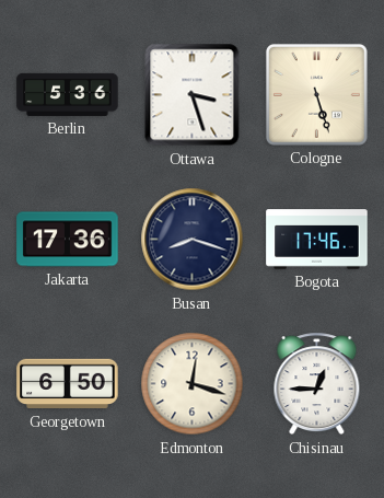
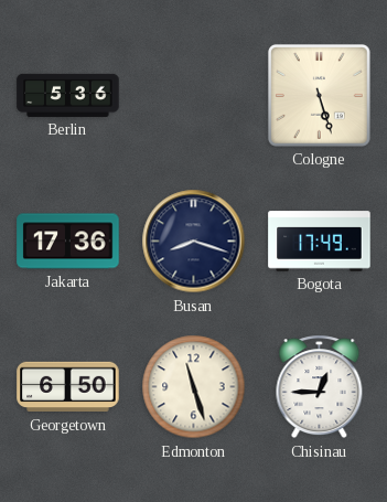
Ottawa: 3:27 -> none (193, 95)
Bogota: 17:46 -> 17:49 (320, 242)
Edmonton: 12:18 -> 11:27 (194, 387)
